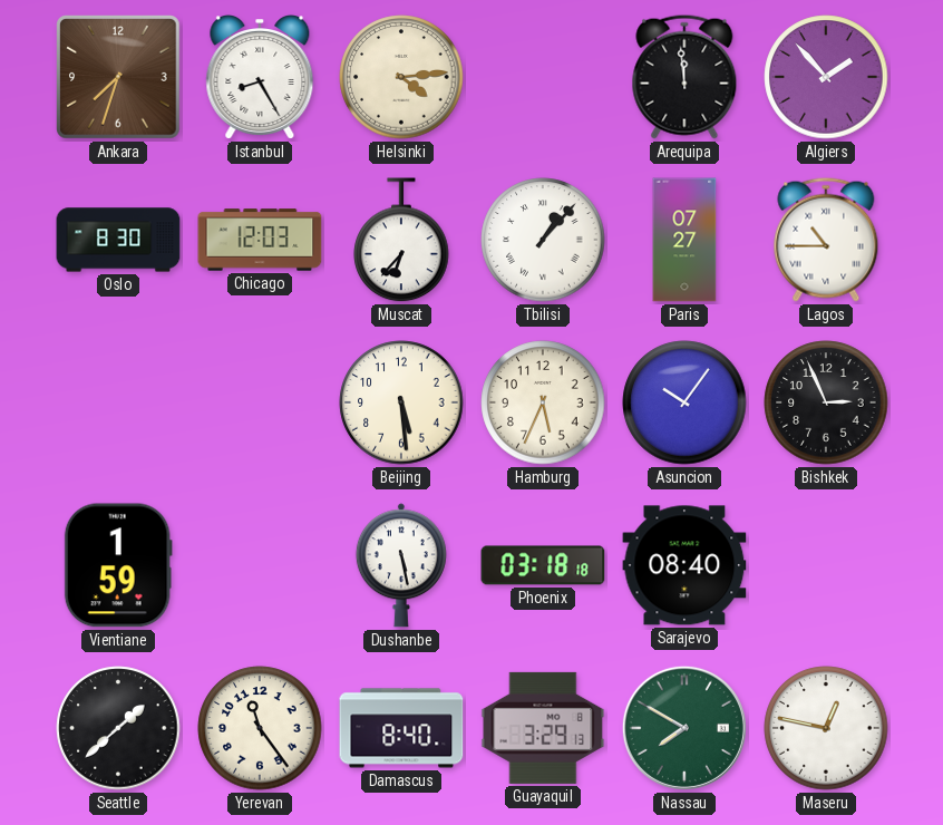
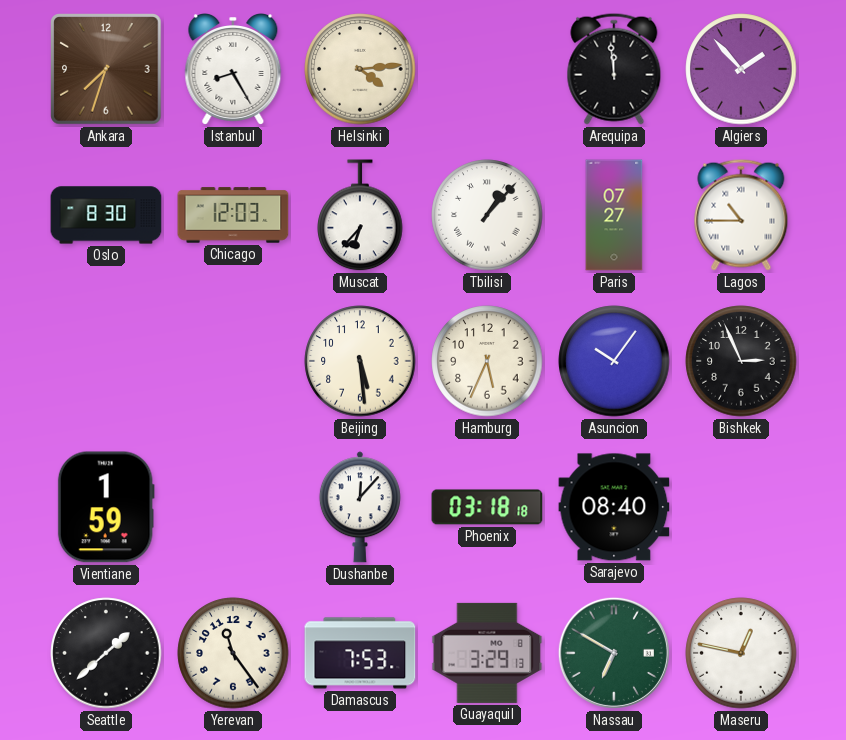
Dushanbe: 5:28 -> 12:07 (360, 507)
Damascus: 8:40 -> 7:53 (360, 653)
Nassau: 7:50 -> 6:50 (614, 653)
